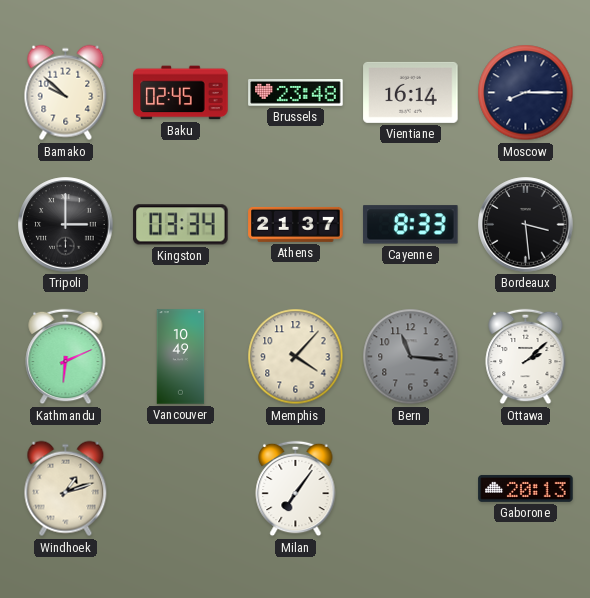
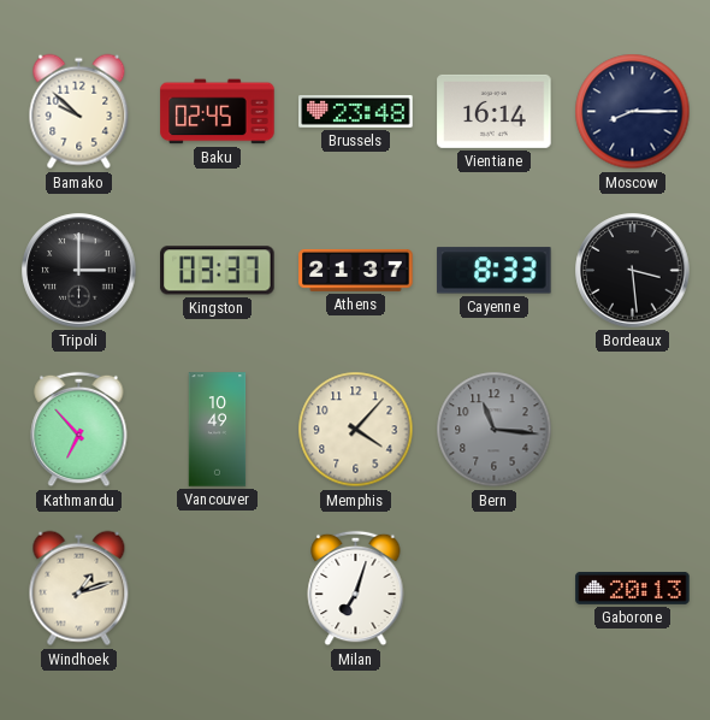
Kingston: 03:34 -> 03:37 (218, 271)
Kathmandu: 6:11 -> 6:53 (79, 430)
Ottawa: 2:08 -> none (526, 357)
Milan: 7:06 -> 7:03 (356, 589)
